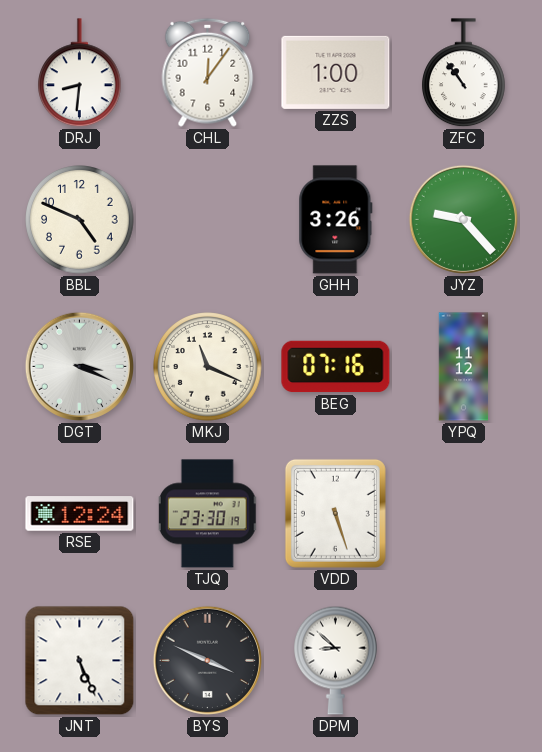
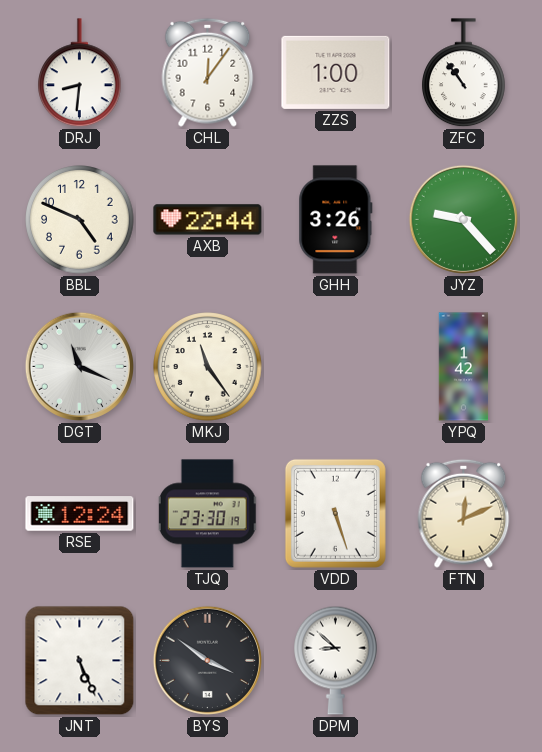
AXB: none -> 22:44 (208, 220)
DGT: 3:19 -> 11:19 (79, 366)
MKJ: 11:19 -> 11:24 (208, 367)
BEG: 07:16 -> none (336, 367)
YPQ: 11:12 -> 1:42 (464, 367)
FTN: none -> 12:11 (464, 513)
BYS: 3:49 -> 3:51 (207, 660)
